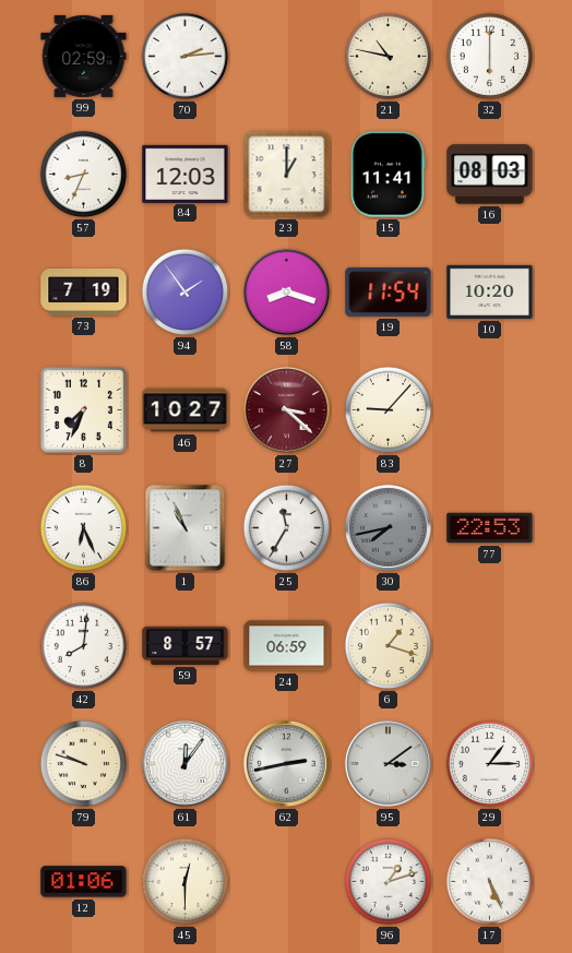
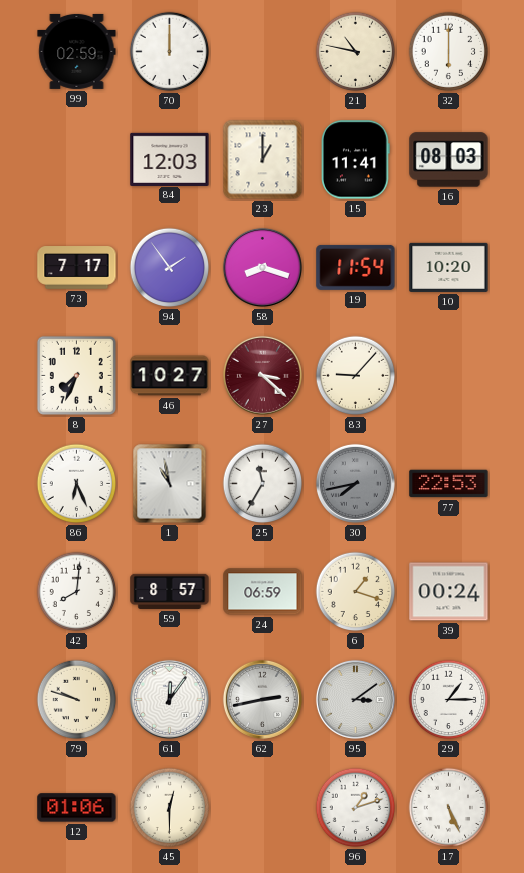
70: 2:14 -> 12:00 (170, 52)
57: 8:34 -> none (84, 175)
73: 7:19 -> 7:17 (77, 268)
1: 10:56 -> 10:58 (170, 484)
39: none -> 00:24 (449, 592)
